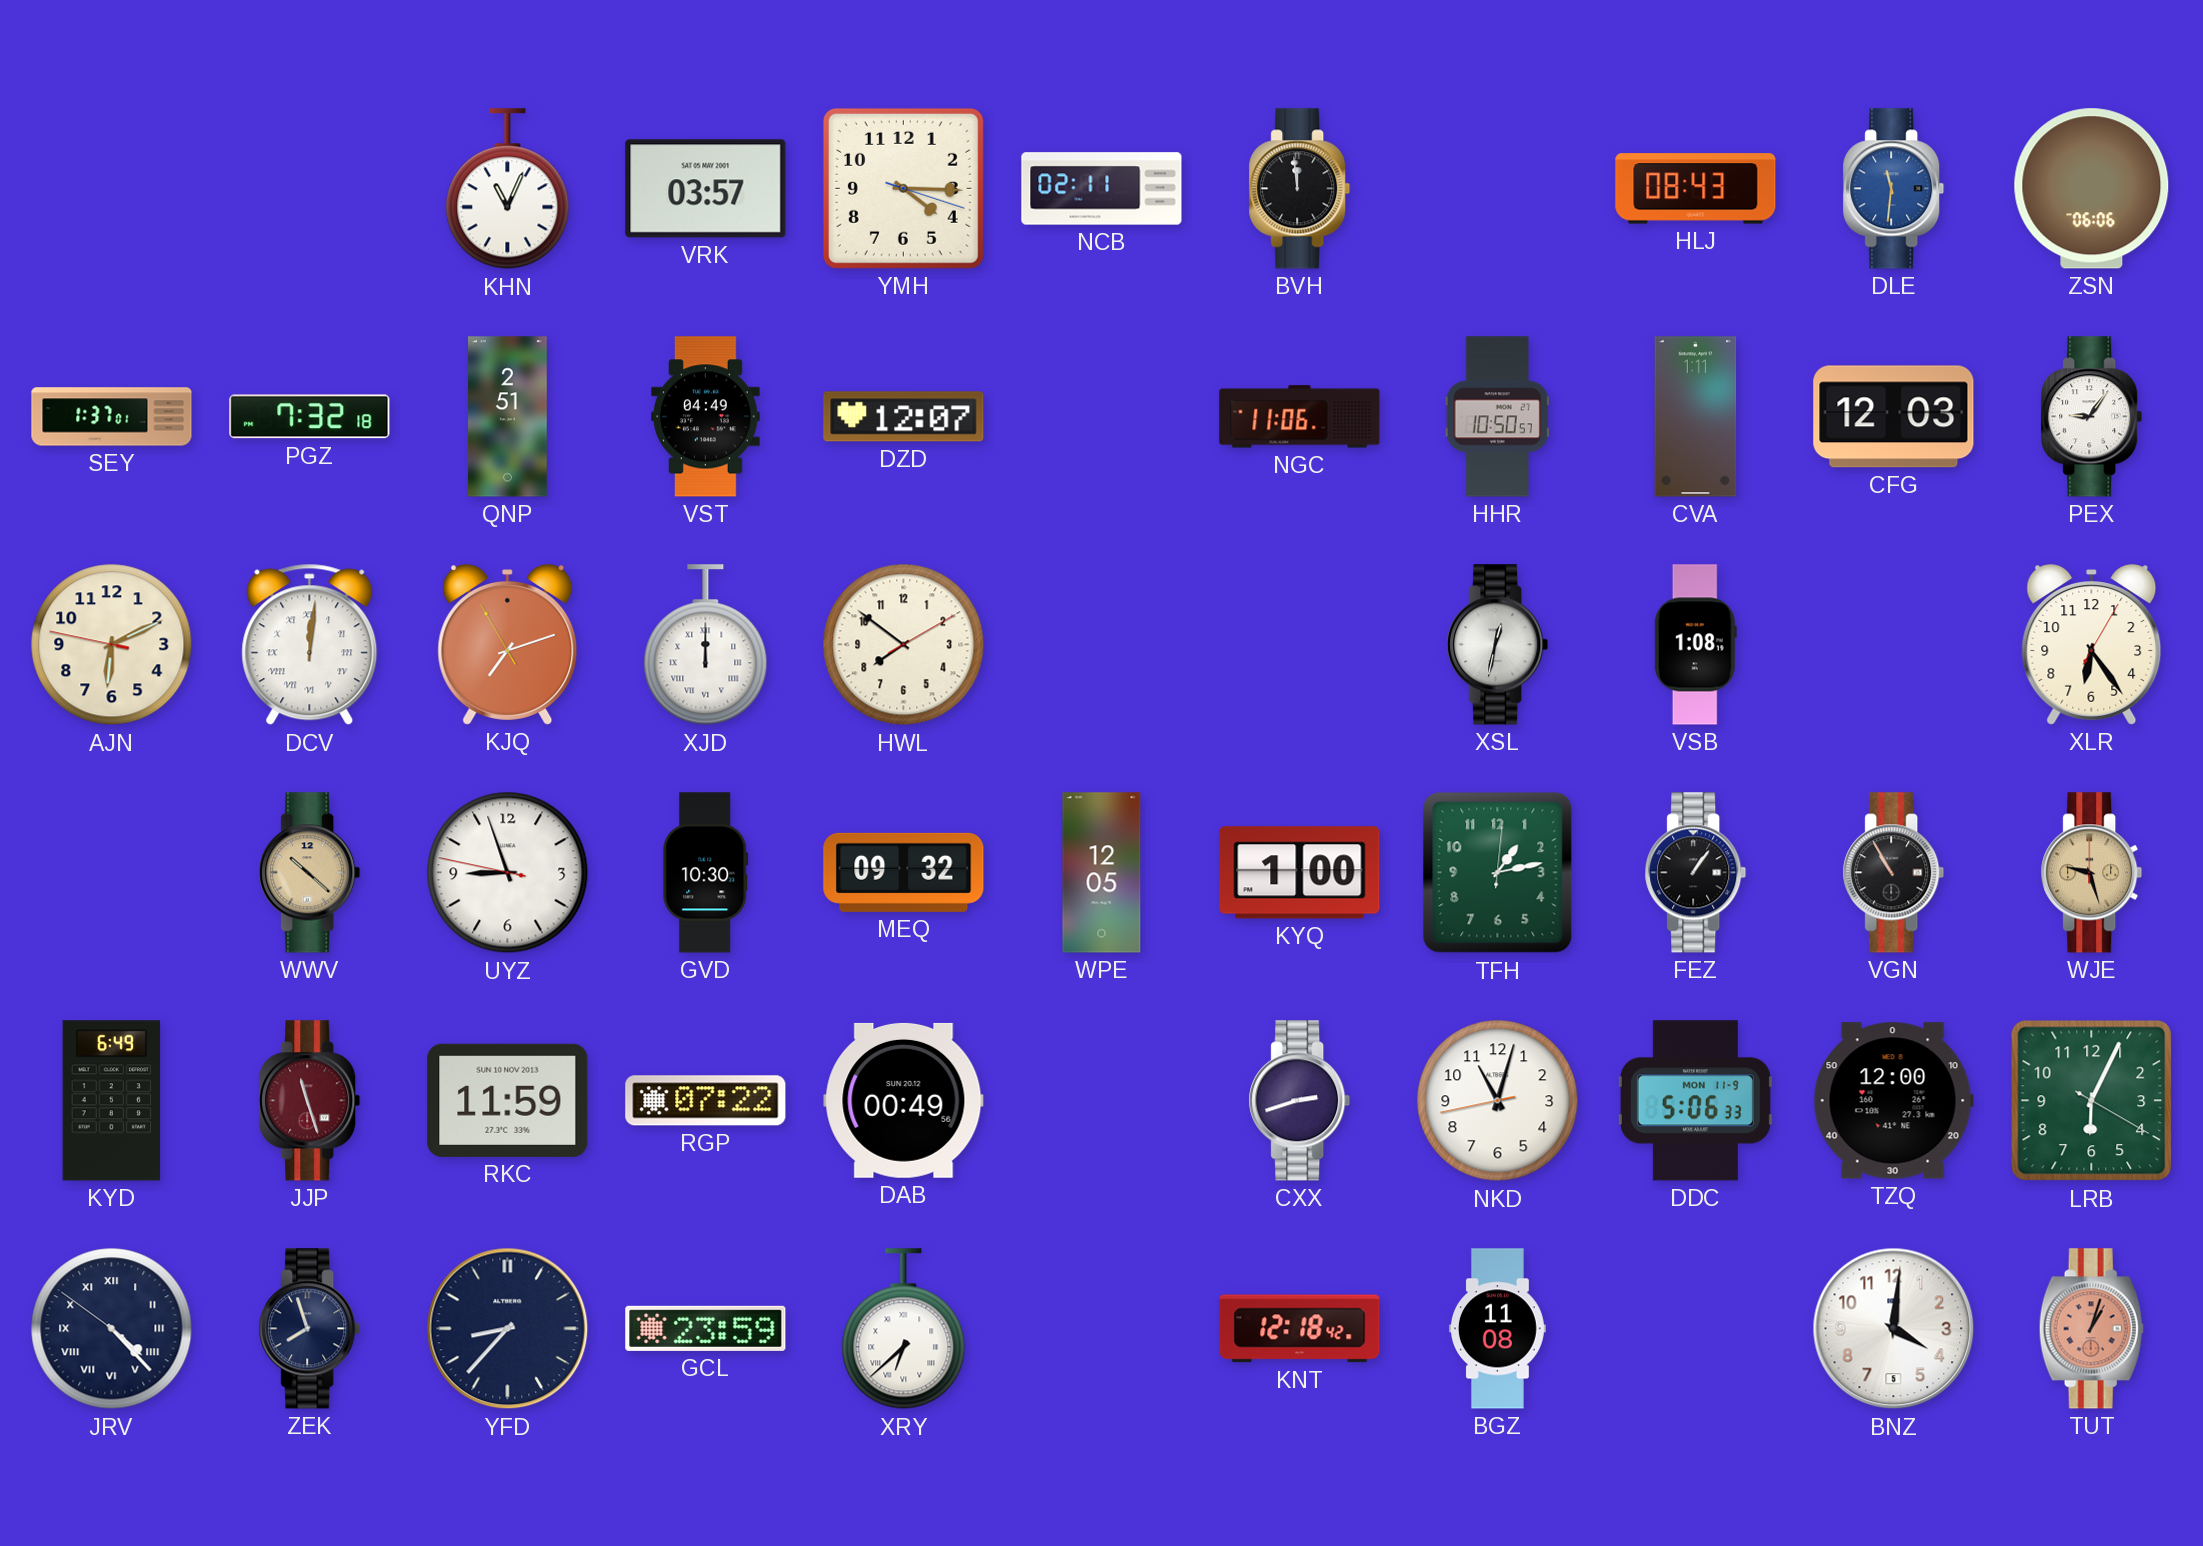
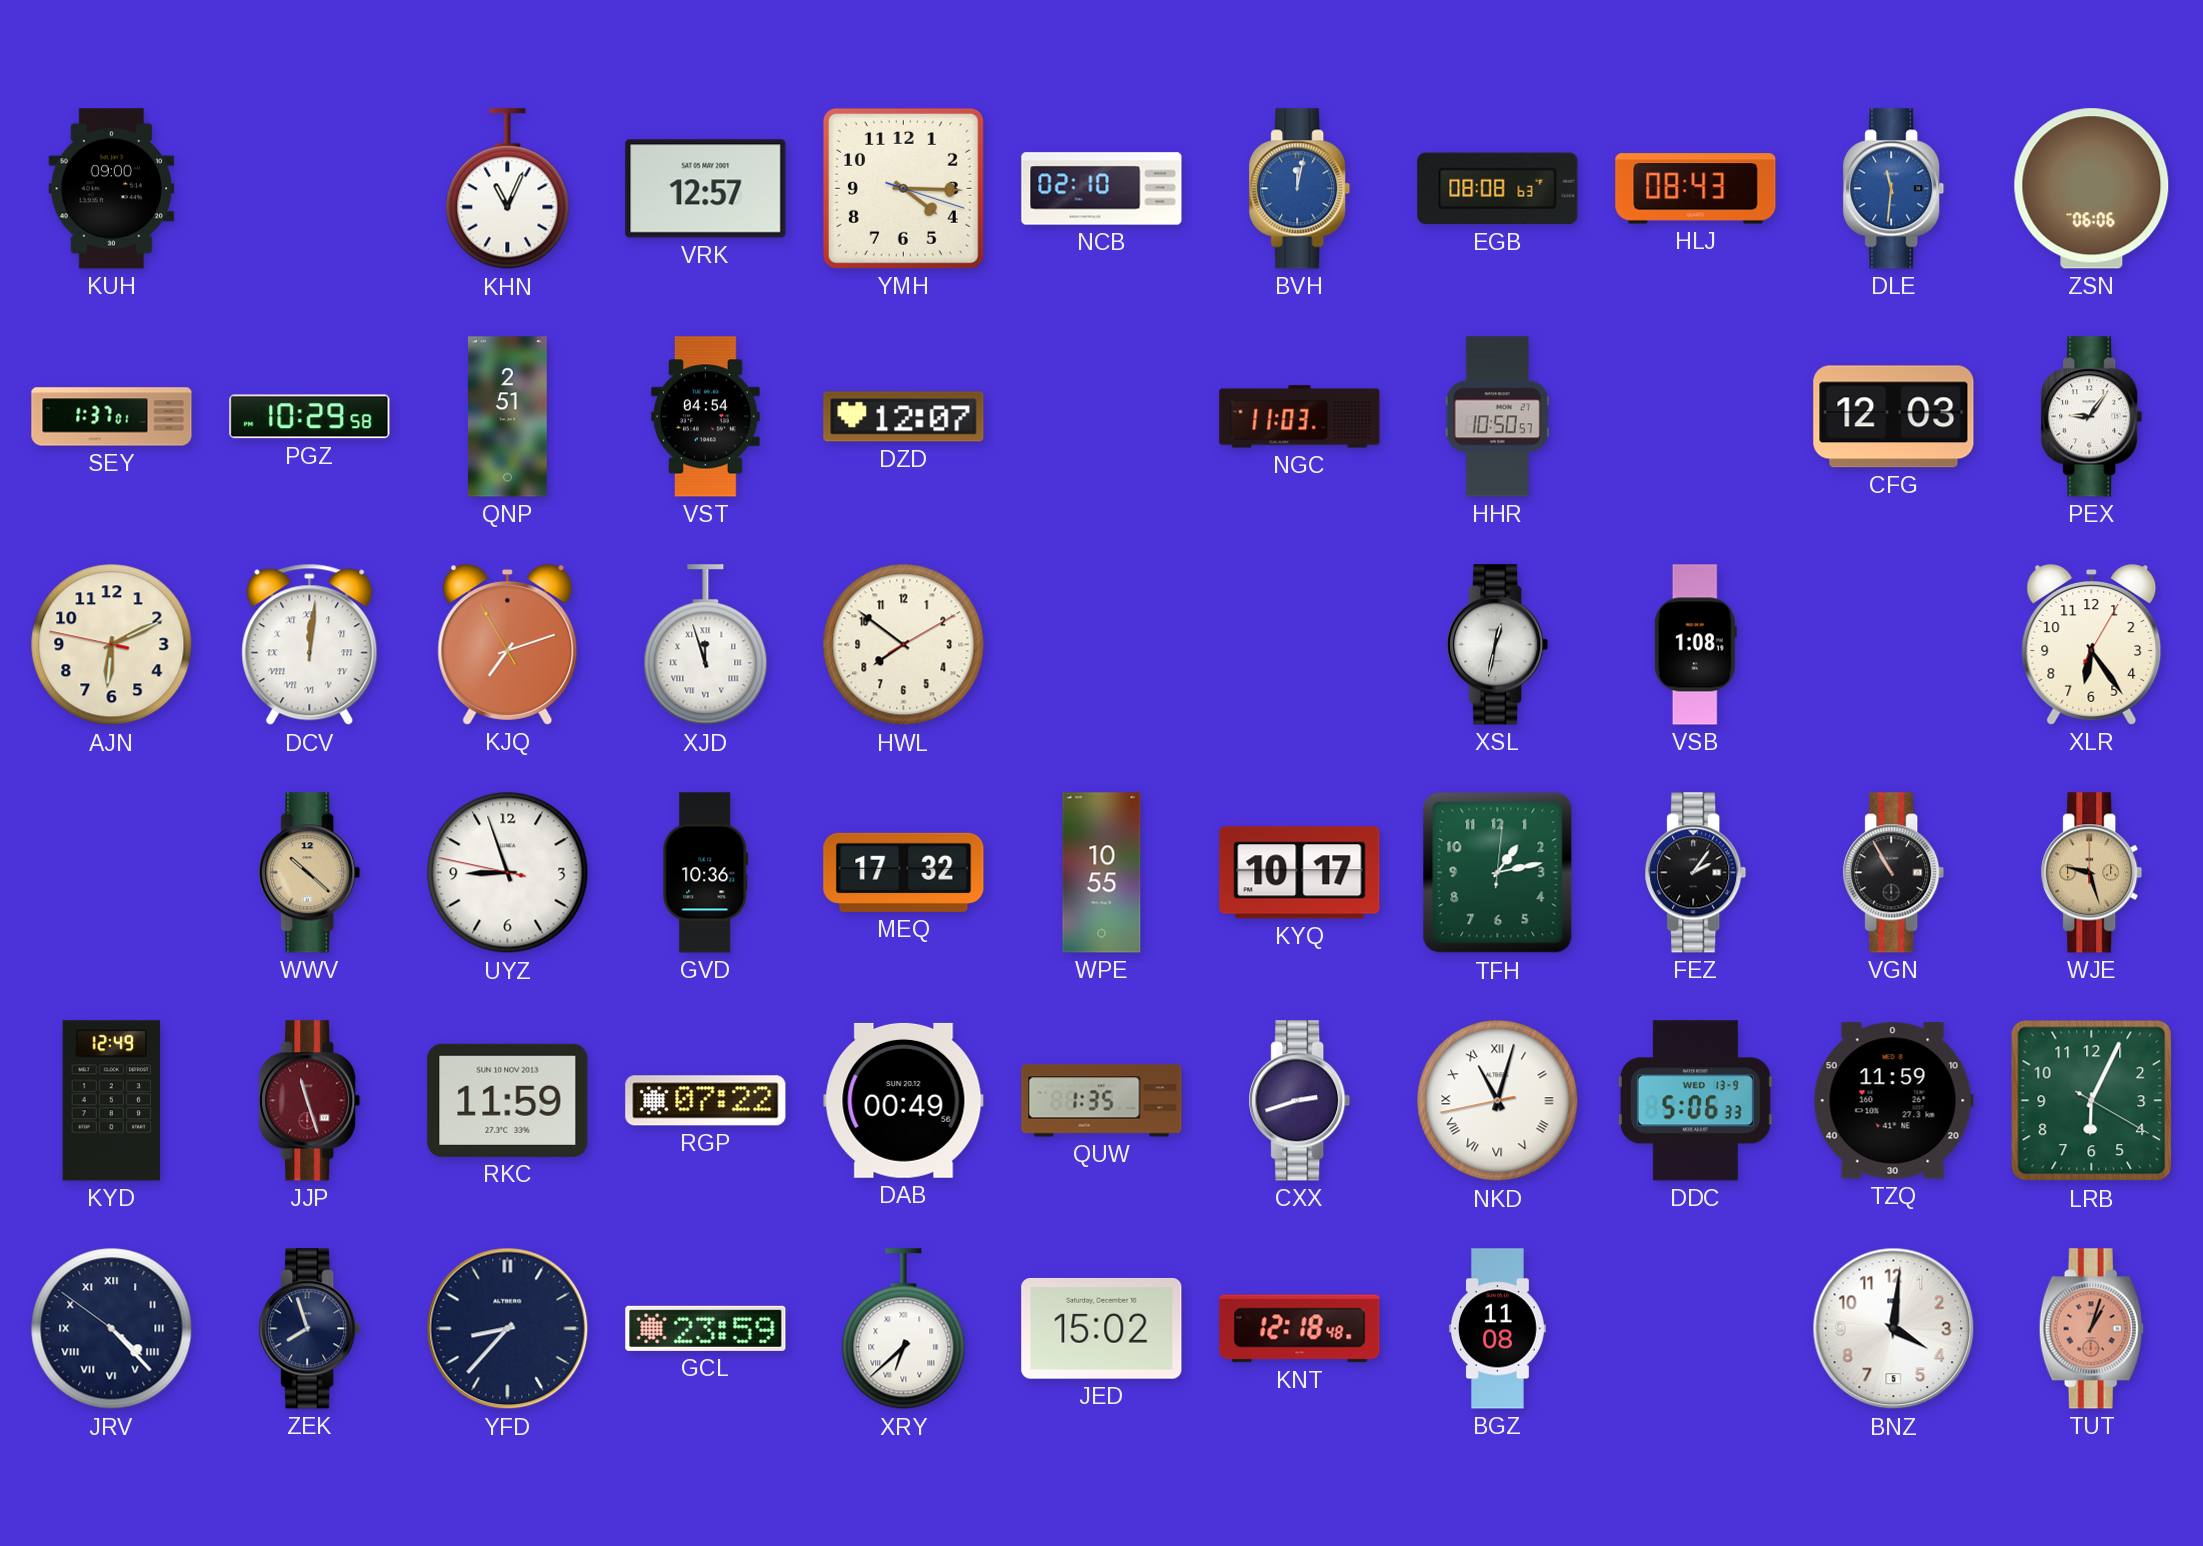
KUH: none -> 09:00 (112, 189)
VRK: 03:57 -> 12:57 (706, 189)
NCB: 02:11 -> 02:10 (1102, 189)
BVH: 11:59 -> 12:02 (1300, 189)
BVH dial: black -> blue (1300, 189)
EGB: none -> 08:08 (1498, 189)
PGZ: 7:32 -> 10:29 (310, 417)
VST: 04:49 -> 04:54 (706, 417)
NGC: 11:06 -> 11:03 (1300, 417)
CVA: 1:11 -> none (1696, 417)
XJD: 12:00 -> 11:57 (706, 645)
GVD: 10:30 -> 10:36 (706, 873)
MEQ: 09:32 -> 17:32 (904, 872)
WPE: 12:05 -> 10:55 (1102, 873)
KYQ: 1:00 -> 10:17 (1300, 873)
FEZ: 1:06 -> 2:06 (1696, 873)
KYD: 6:49 -> 12:49 (112, 1101)
QUW: none -> 1:35 (1102, 1101)
NKD numerals: Arabic -> Roman (1498, 1101)
DDC date: MON 11-9 -> WED 13-9 (1695, 1101)
TZQ: 12:00 -> 11:59 (1893, 1101)
JED: none -> 15:02 (1102, 1328)
KNT: 12:18:42 -> 12:18:48 (1300, 1329)
